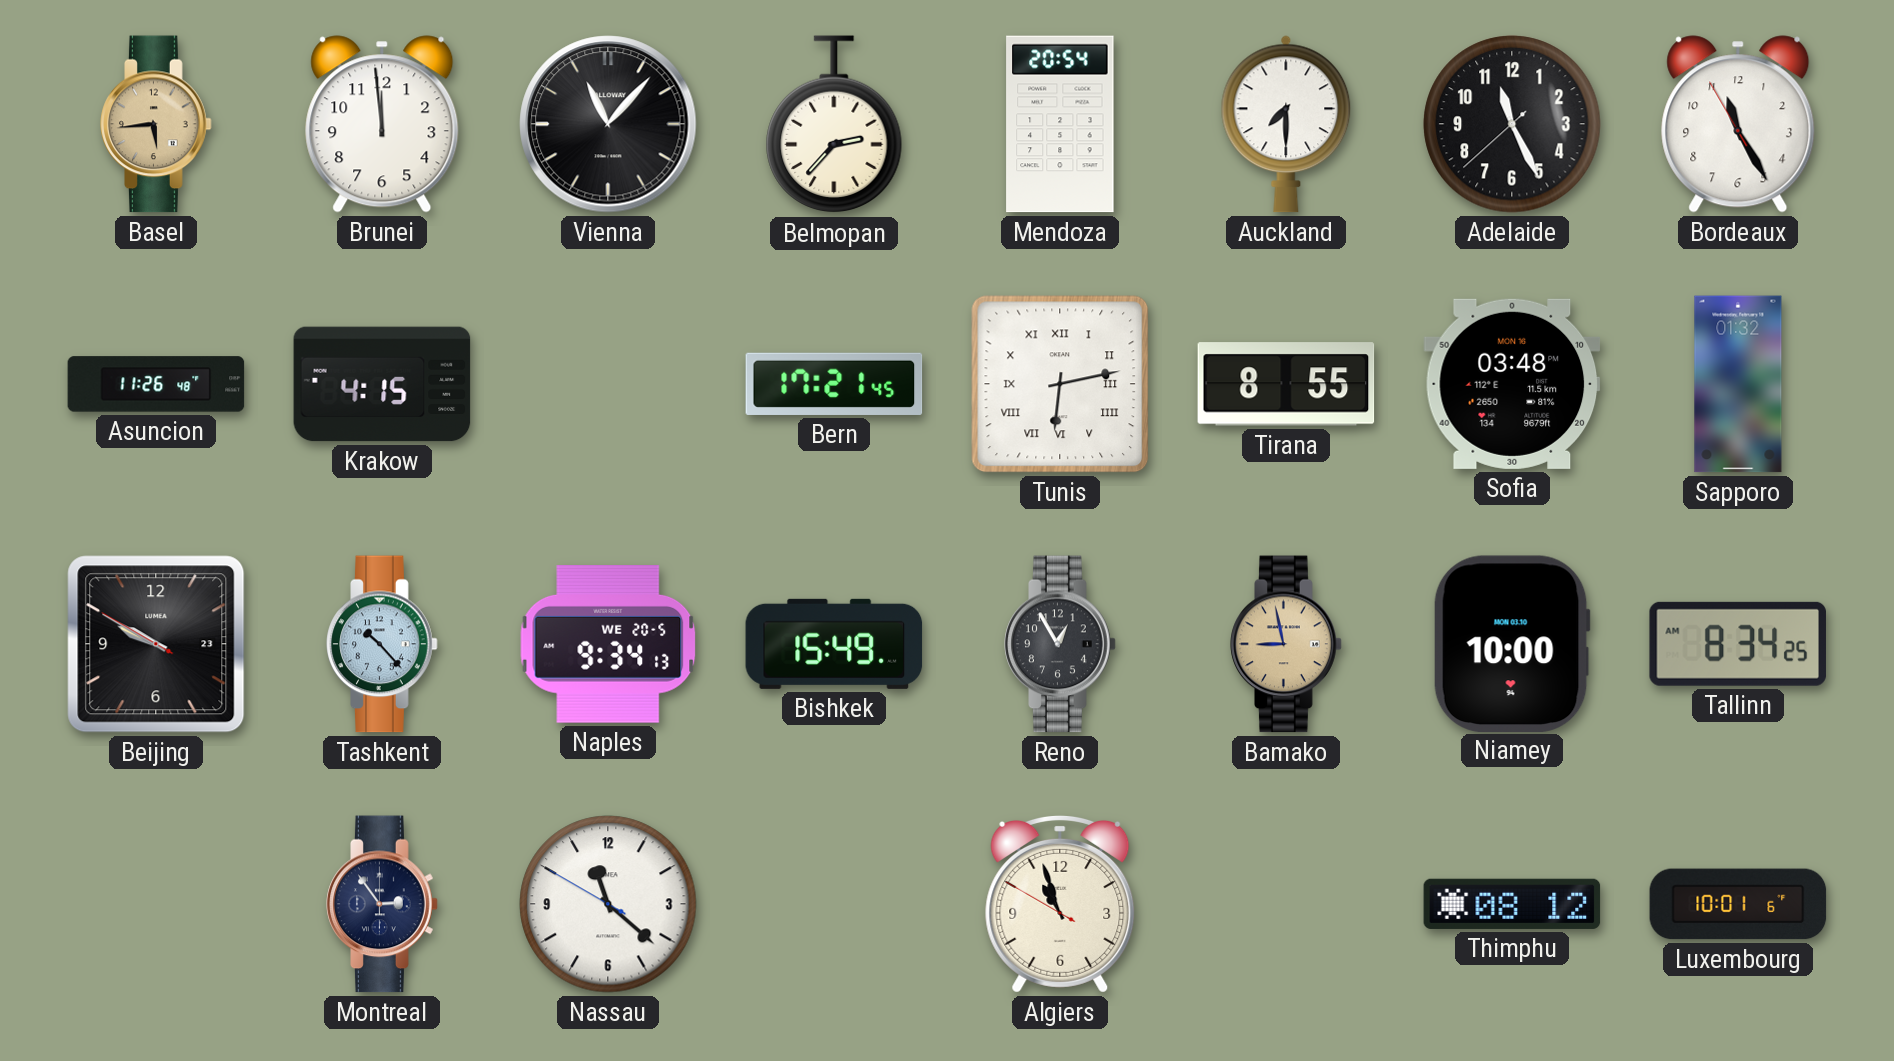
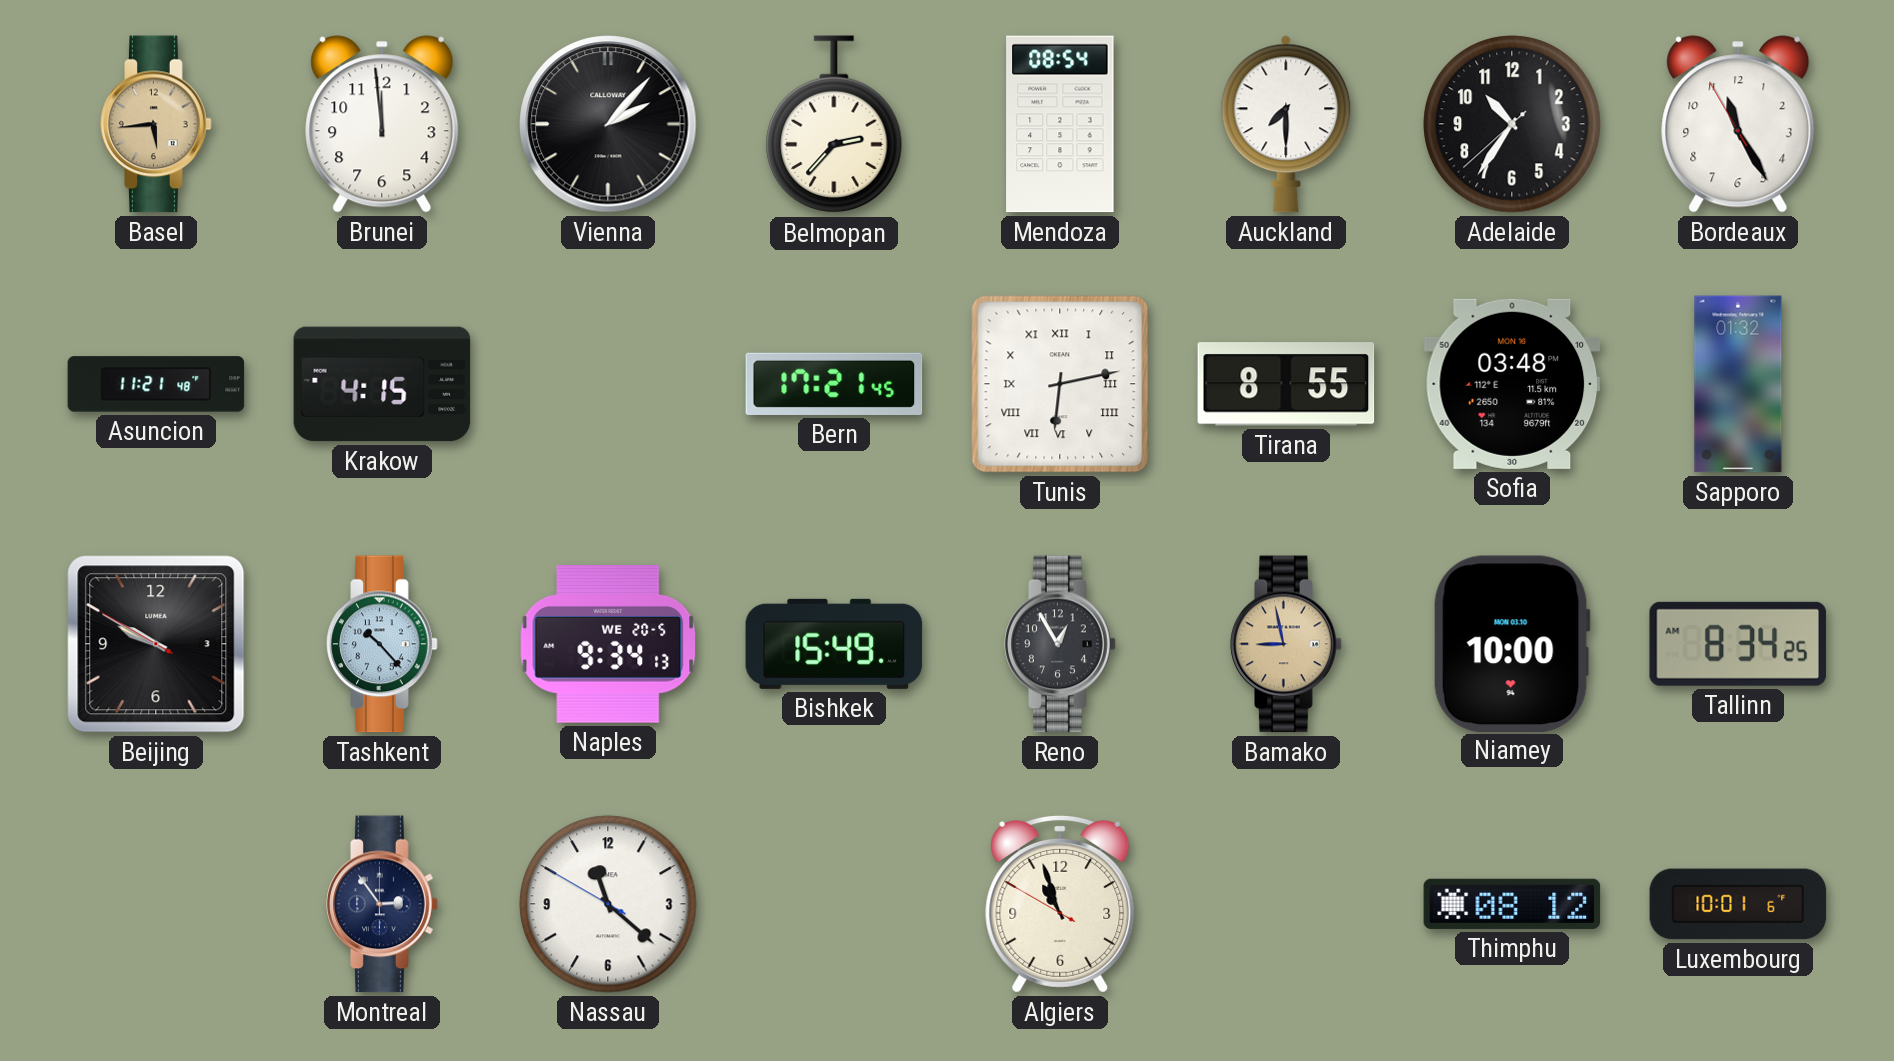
Vienna: 11:07 -> 2:07 (608, 124)
Mendoza: 20:54 -> 08:54 (1060, 124)
Adelaide: 11:25 -> 10:35 (1512, 124)
Asuncion: 11:26 -> 11:21 (156, 384)
Beijing date: 23 -> 3 (156, 644)
